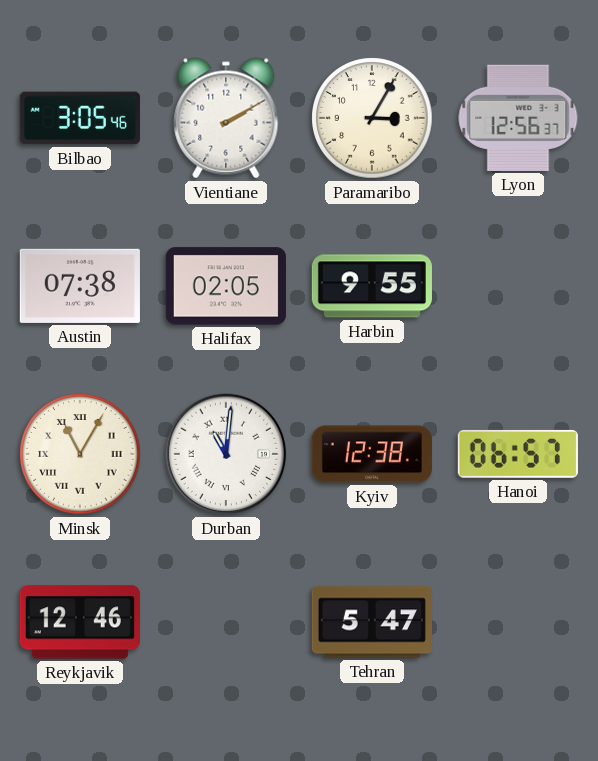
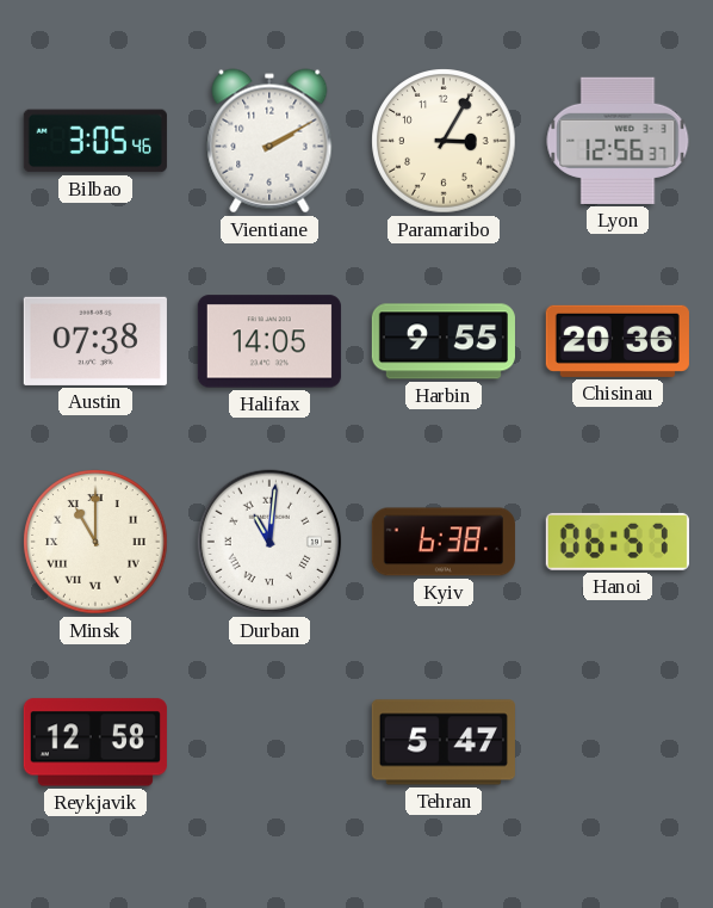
Halifax: 02:05 -> 14:05 (269, 341)
Chisinau: none -> 20:36 (618, 341)
Minsk: 11:05 -> 11:00 (95, 542)
Kyiv: 12:38 -> 6:38 (444, 542)
Reykjavik: 12:46 -> 12:58 (95, 742)
